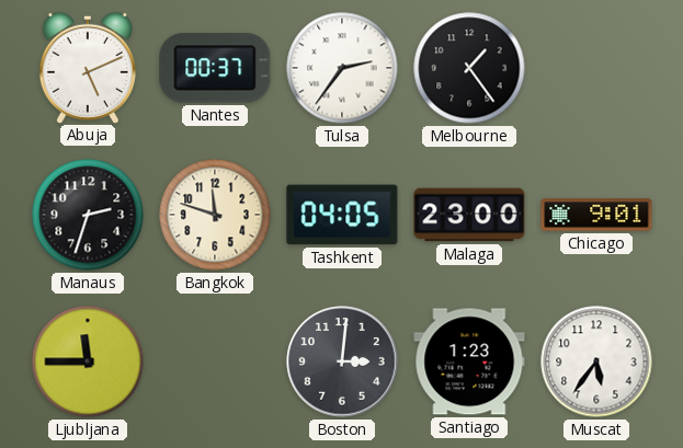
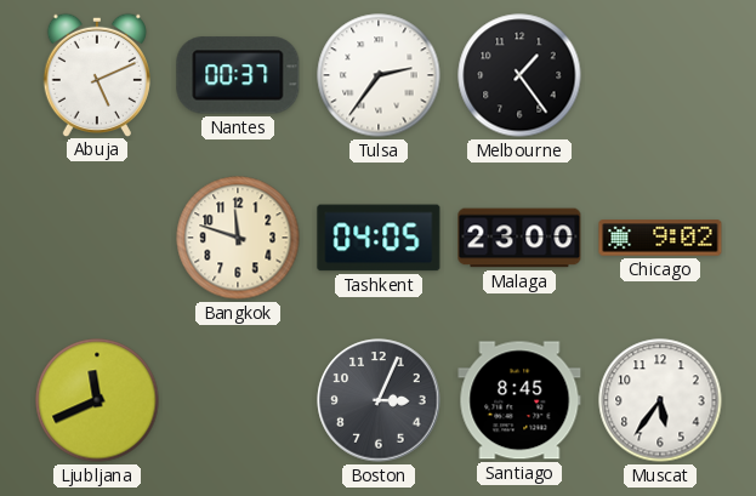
Manaus: 2:33 -> none (88, 215)
Chicago: 9:01 -> 9:02 (660, 238)
Ljubljana: 11:45 -> 11:41 (97, 400)
Boston: 3:01 -> 3:04 (379, 400)
Santiago: 1:23 -> 8:45 (519, 400)
